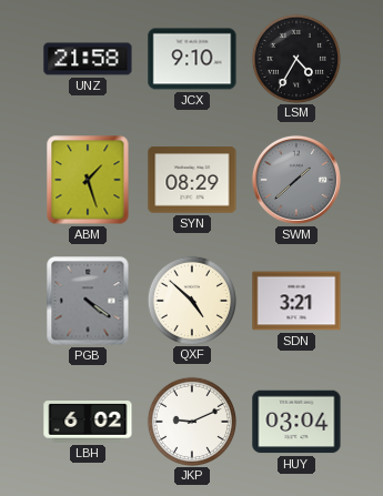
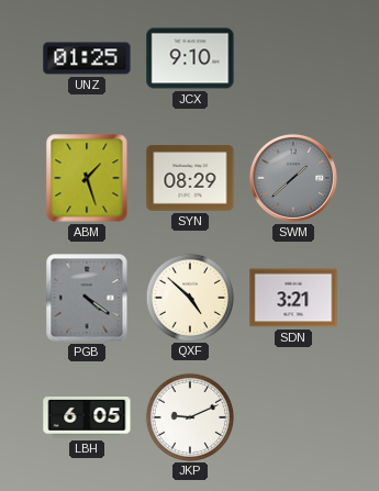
UNZ: 21:58 -> 01:25 (87, 58)
LSM: 4:35 -> none (295, 58)
LBH: 6:02 -> 6:05 (87, 419)
HUY: 03:04 -> none (296, 422)
